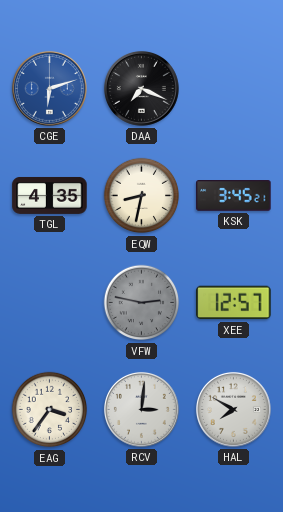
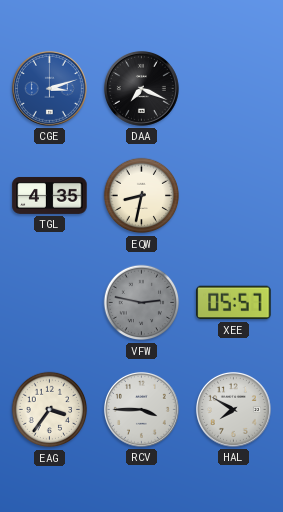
CGE: 6:12 -> 3:12 (49, 88)
KSK: 3:45 -> none (234, 196)
XEE: 12:57 -> 05:57 (234, 303)
RCV: 3:01 -> 3:45 (141, 409)
